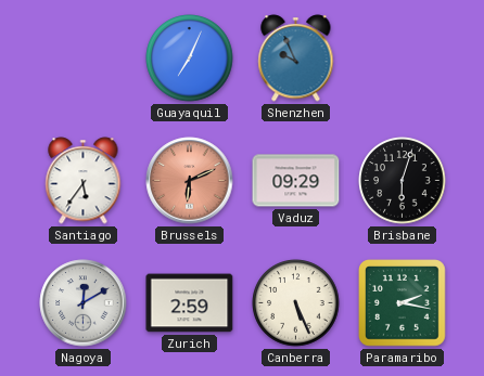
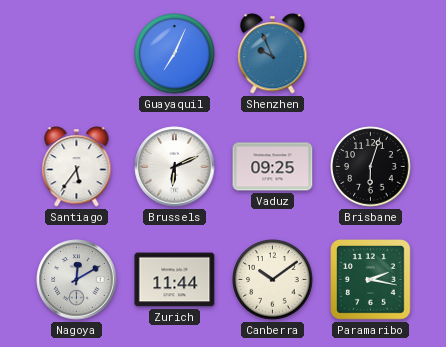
Brussels dial: salmon -> white (175, 167)
Vaduz: 09:29 -> 09:25 (273, 167)
Zurich: 2:59 -> 11:44 (175, 280)
Canberra: 5:26 -> 10:09 (273, 280)
